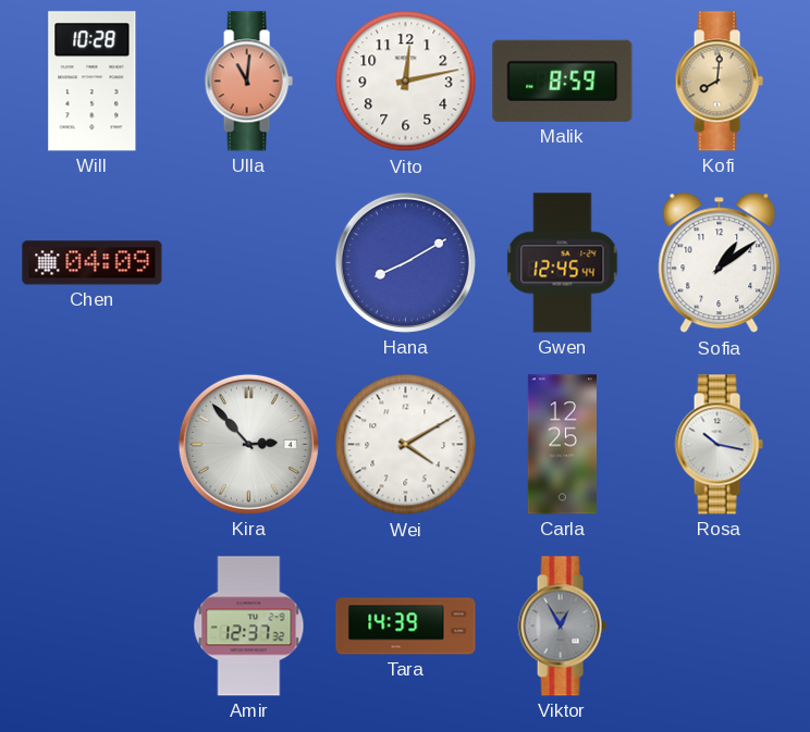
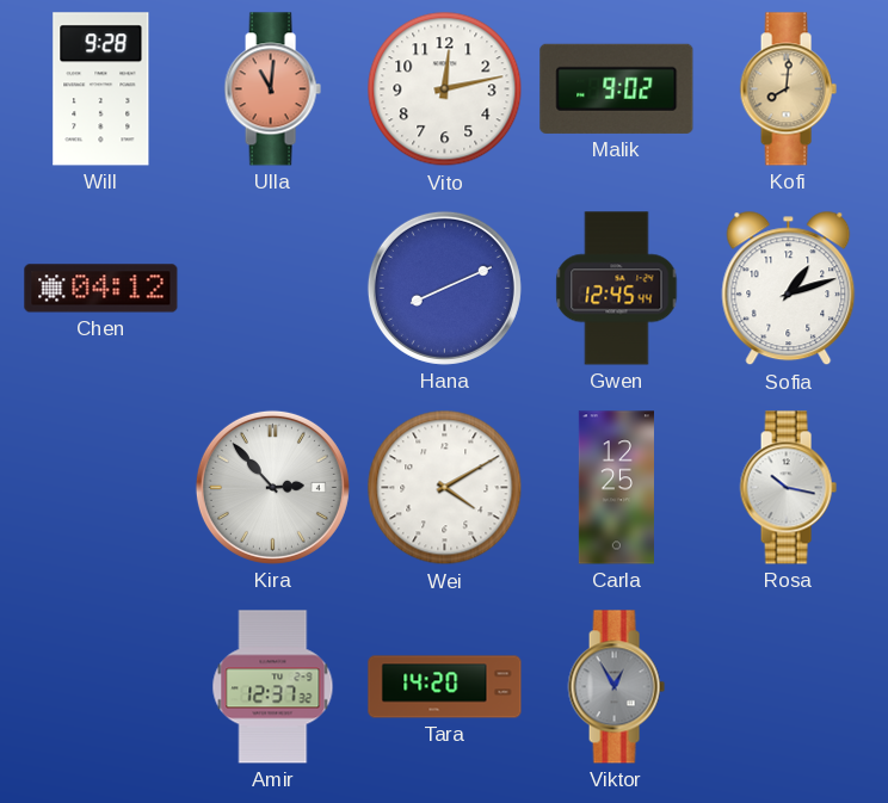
Will: 10:28 -> 9:28 (101, 89)
Malik: 8:59 -> 9:02 (617, 88)
Chen: 04:09 -> 04:12 (101, 289)
Hana: 8:10 -> 8:11 (444, 288)
Sofia: 1:09 -> 1:12 (789, 289)
Tara: 14:39 -> 14:20 (445, 687)
